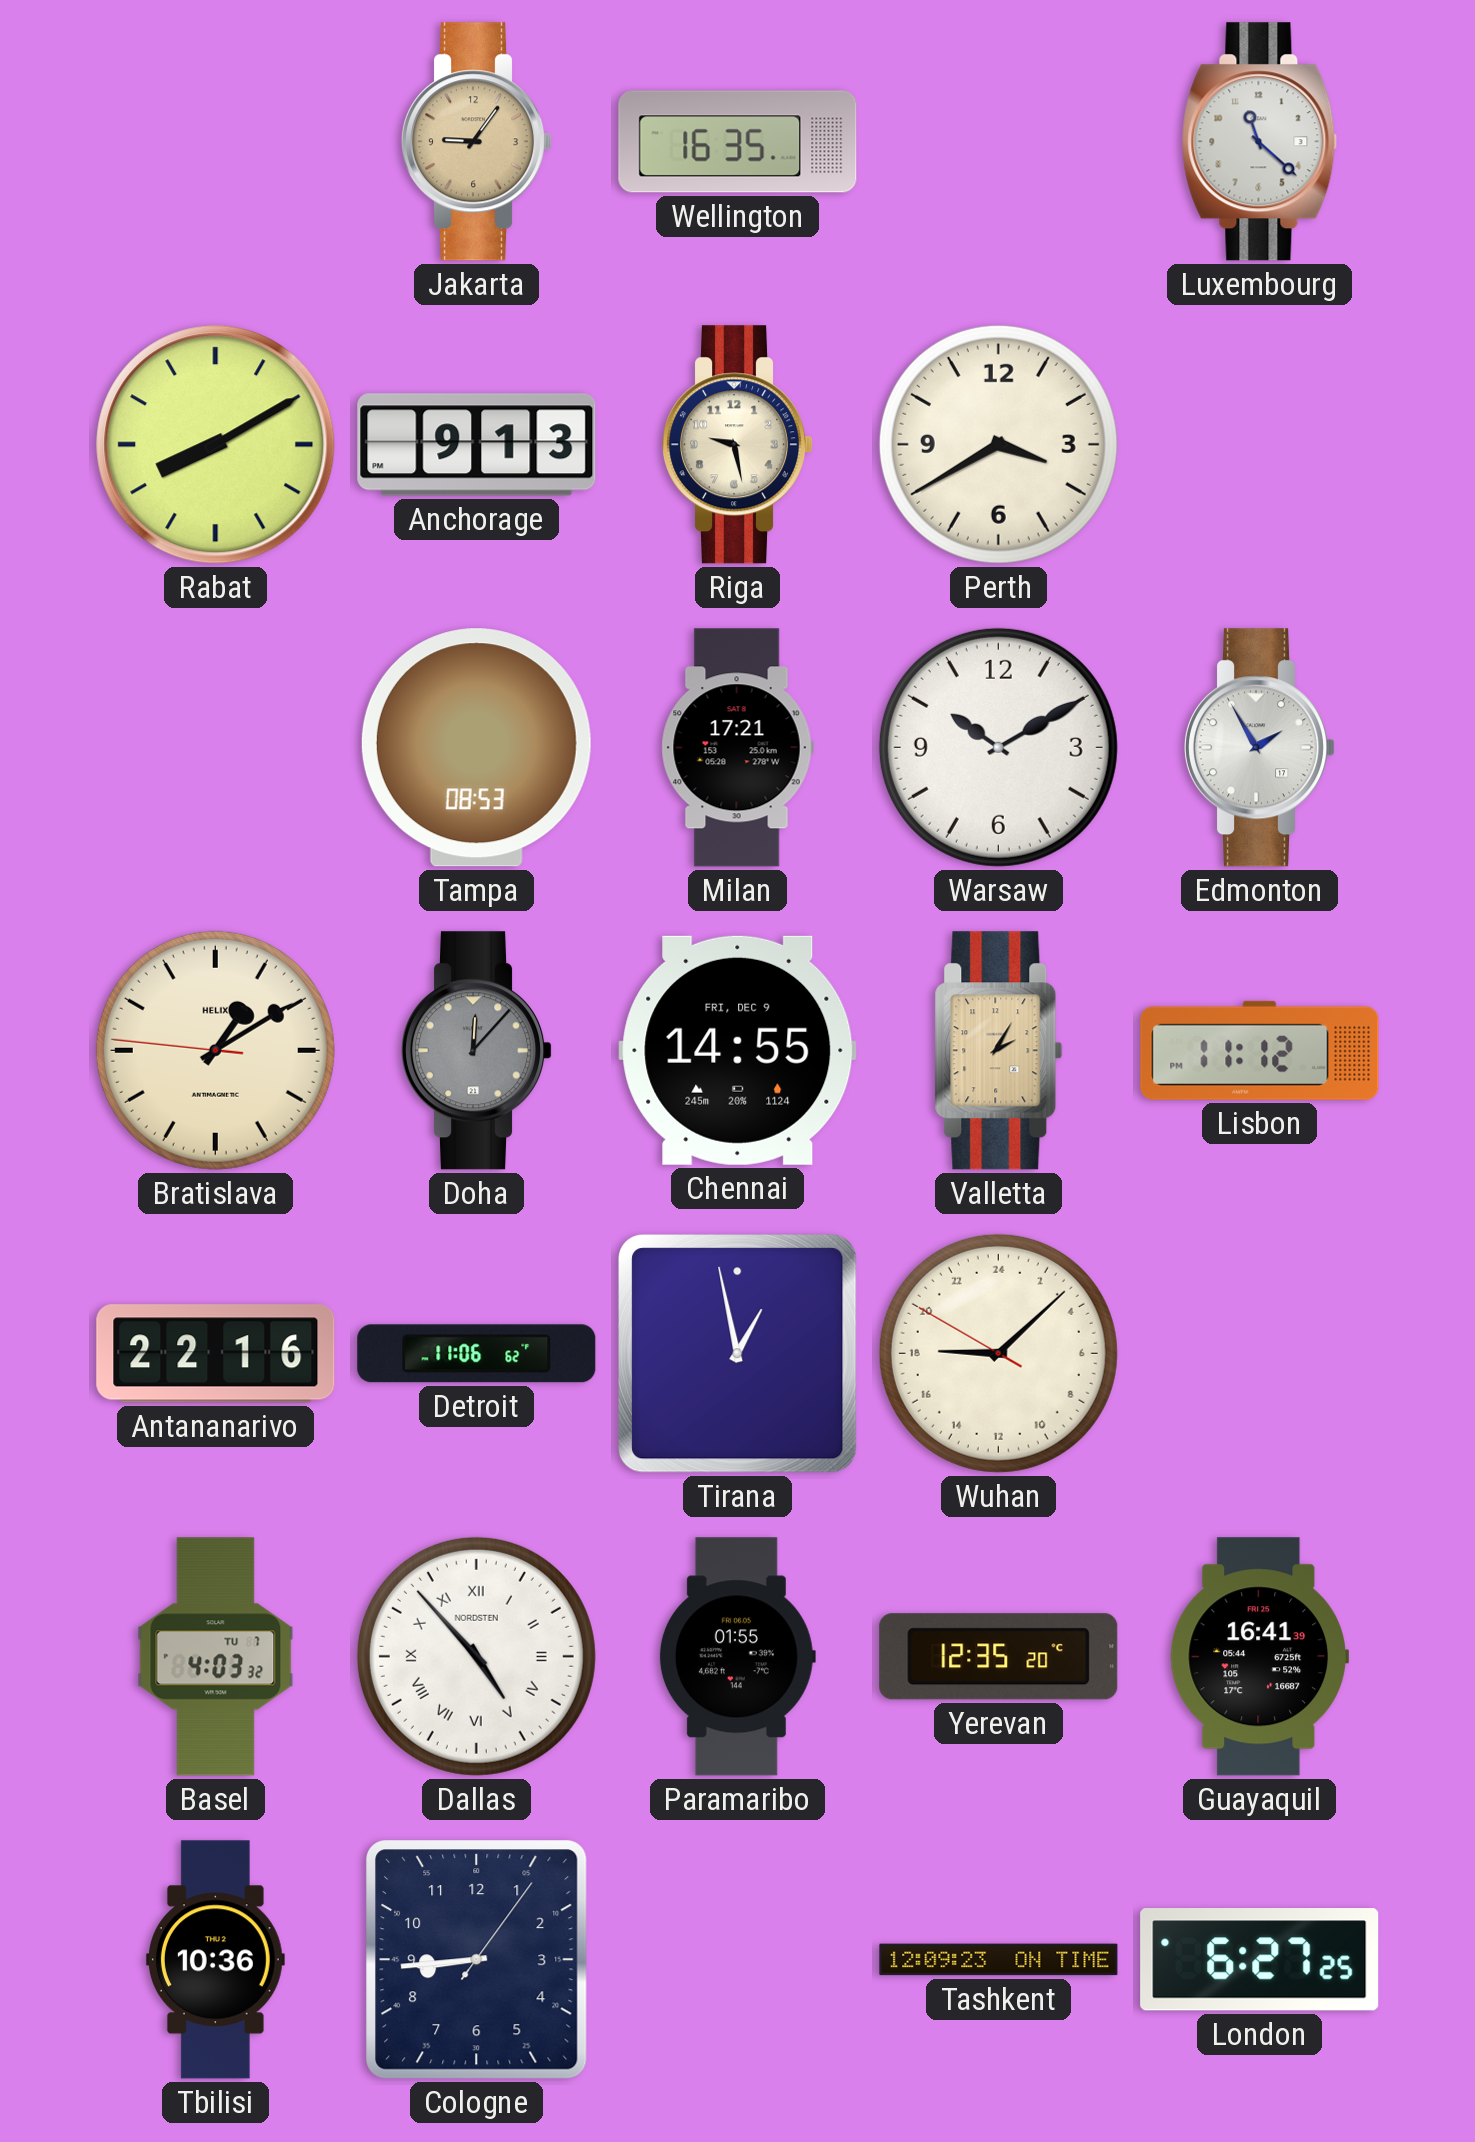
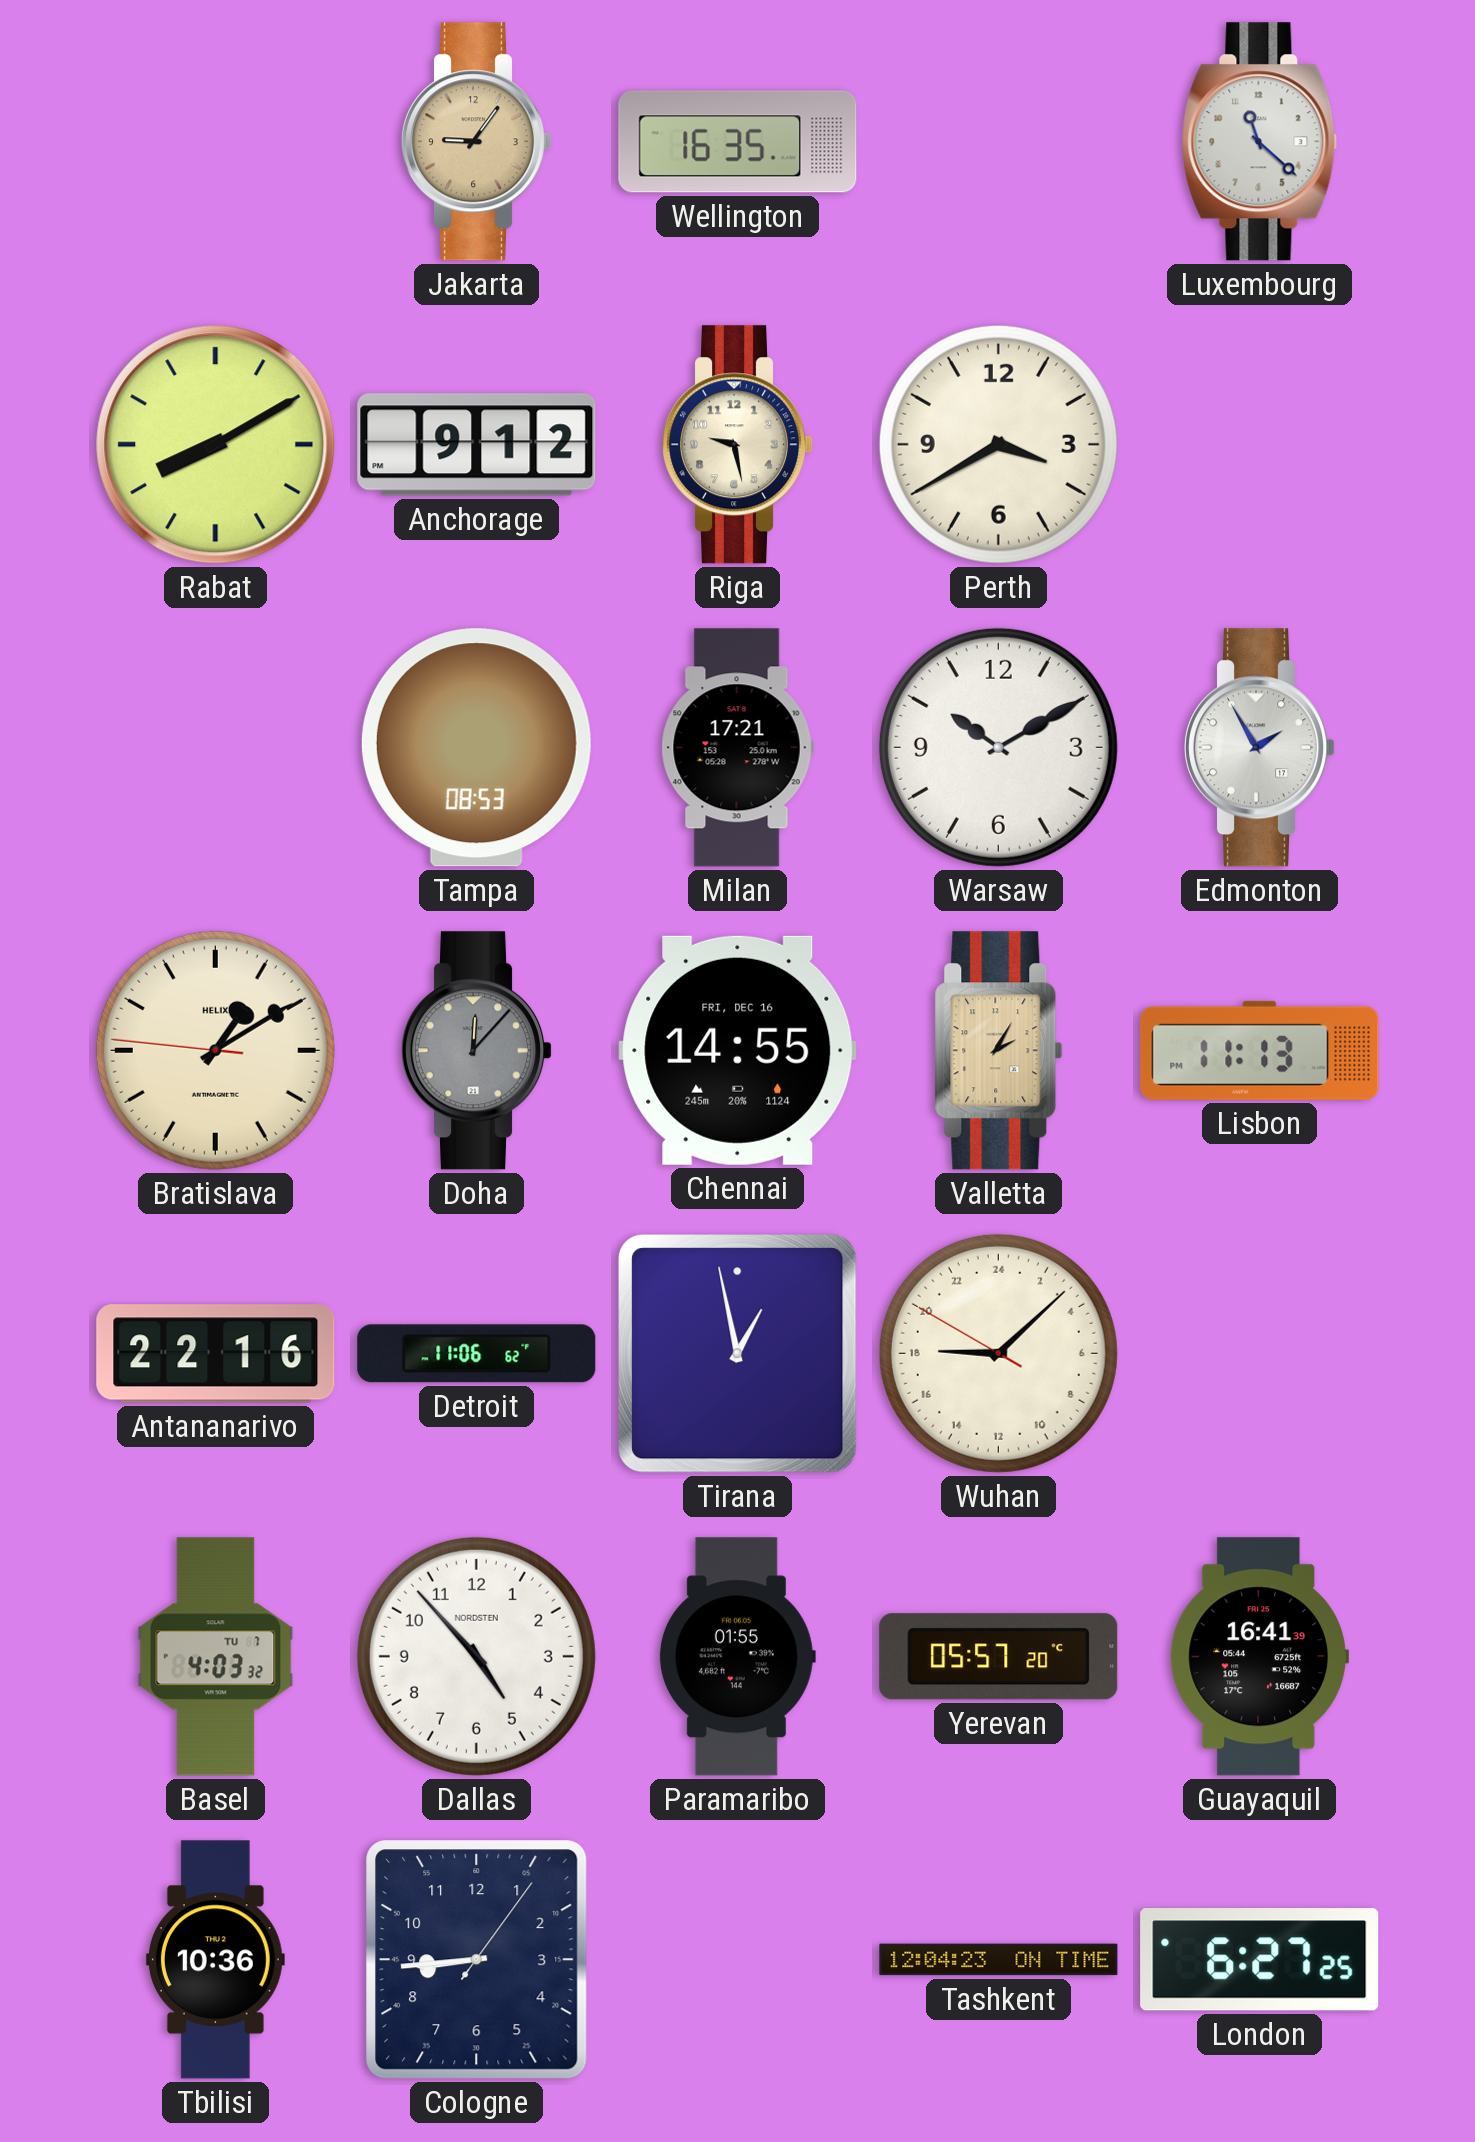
Anchorage: 9:13 -> 9:12 (477, 445)
Chennai date: FRI, DEC 9 -> FRI, DEC 16 (738, 1050)
Lisbon: 11:12 -> 11:13 (1260, 1050)
Dallas numerals: Roman -> Arabic (476, 1656)
Yerevan: 12:35 -> 05:57 (999, 1657)
Tashkent: 12:09 -> 12:04 (999, 1960)
